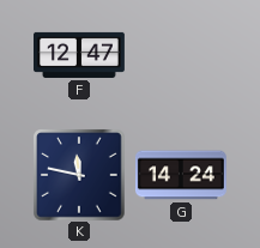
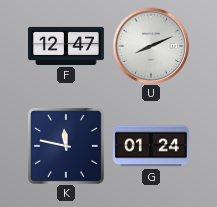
U: none -> 8:11 (151, 46)
G: 14:24 -> 01:24 (151, 146)
